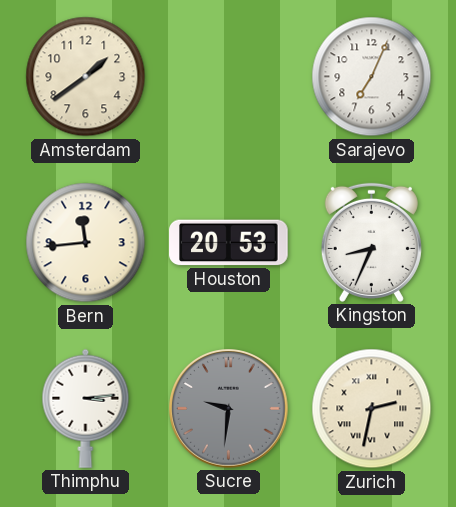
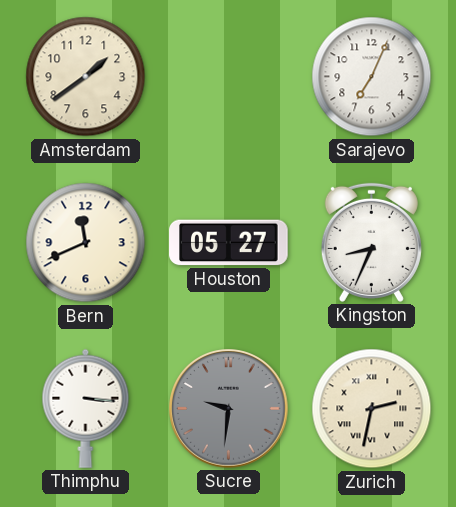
Bern: 11:44 -> 11:41 (86, 243)
Houston: 20:53 -> 05:27 (229, 243)
Thimphu: 3:14 -> 3:16 (86, 408)
